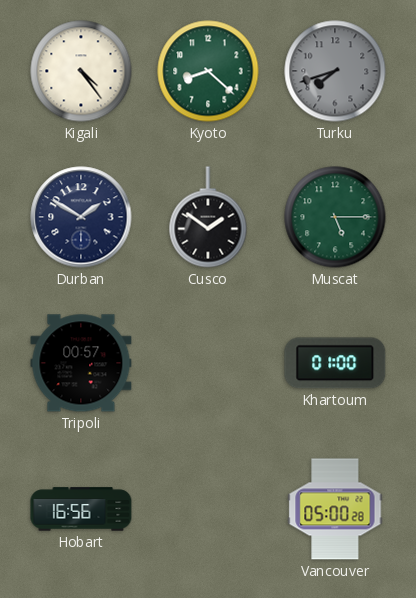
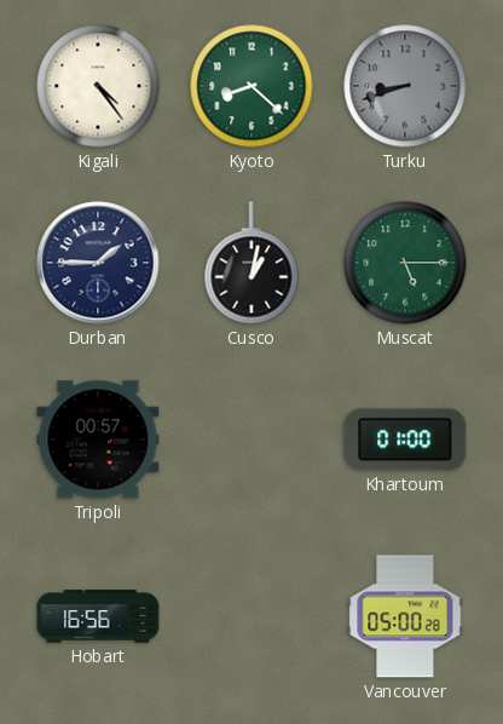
Turku: 7:42 -> 8:42 (405, 86)
Durban: 1:50 -> 1:45 (98, 263)
Cusco: 1:51 -> 1:02 (251, 263)
